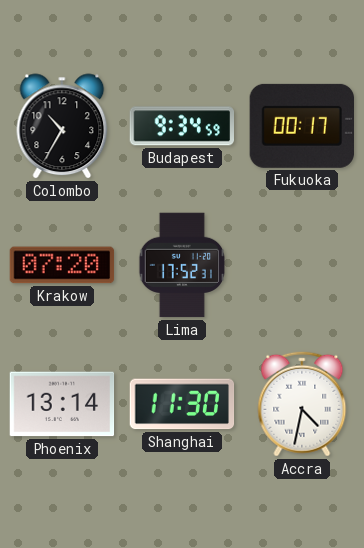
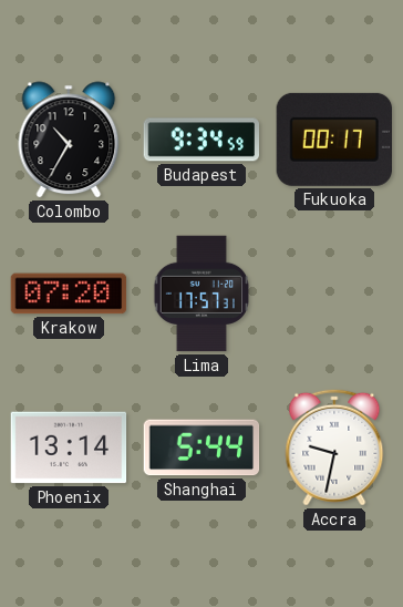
Lima: 17:52 -> 17:57 (200, 294)
Shanghai: 11:30 -> 5:44 (201, 447)
Accra: 4:32 -> 9:32 (334, 447)
